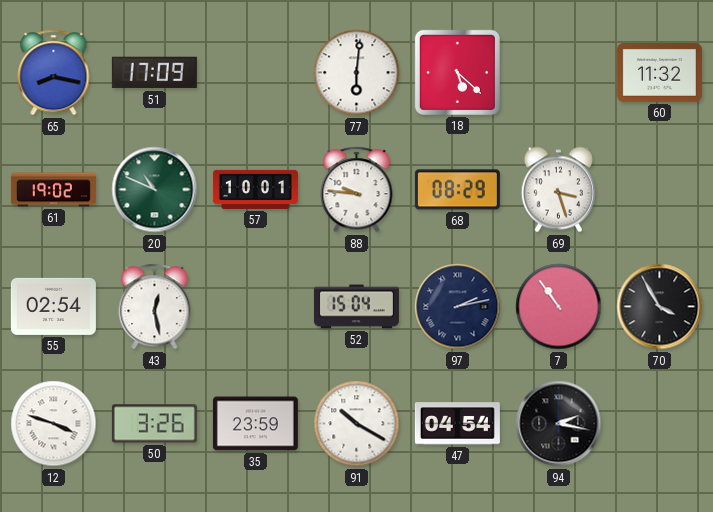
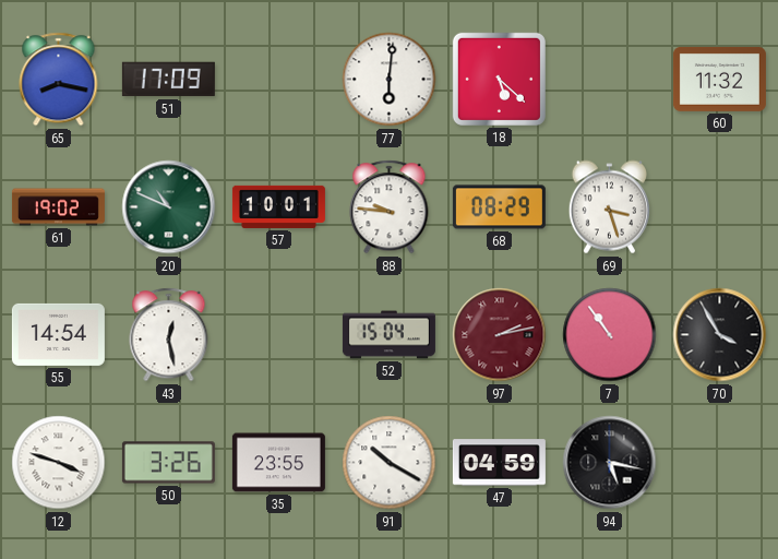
55: 02:54 -> 14:54 (58, 334)
97 dial: navy -> burgundy (500, 335)
35: 23:59 -> 23:55 (278, 463)
47: 04:54 -> 04:59 (499, 463)
94: 2:17 -> 5:17 (610, 463)
